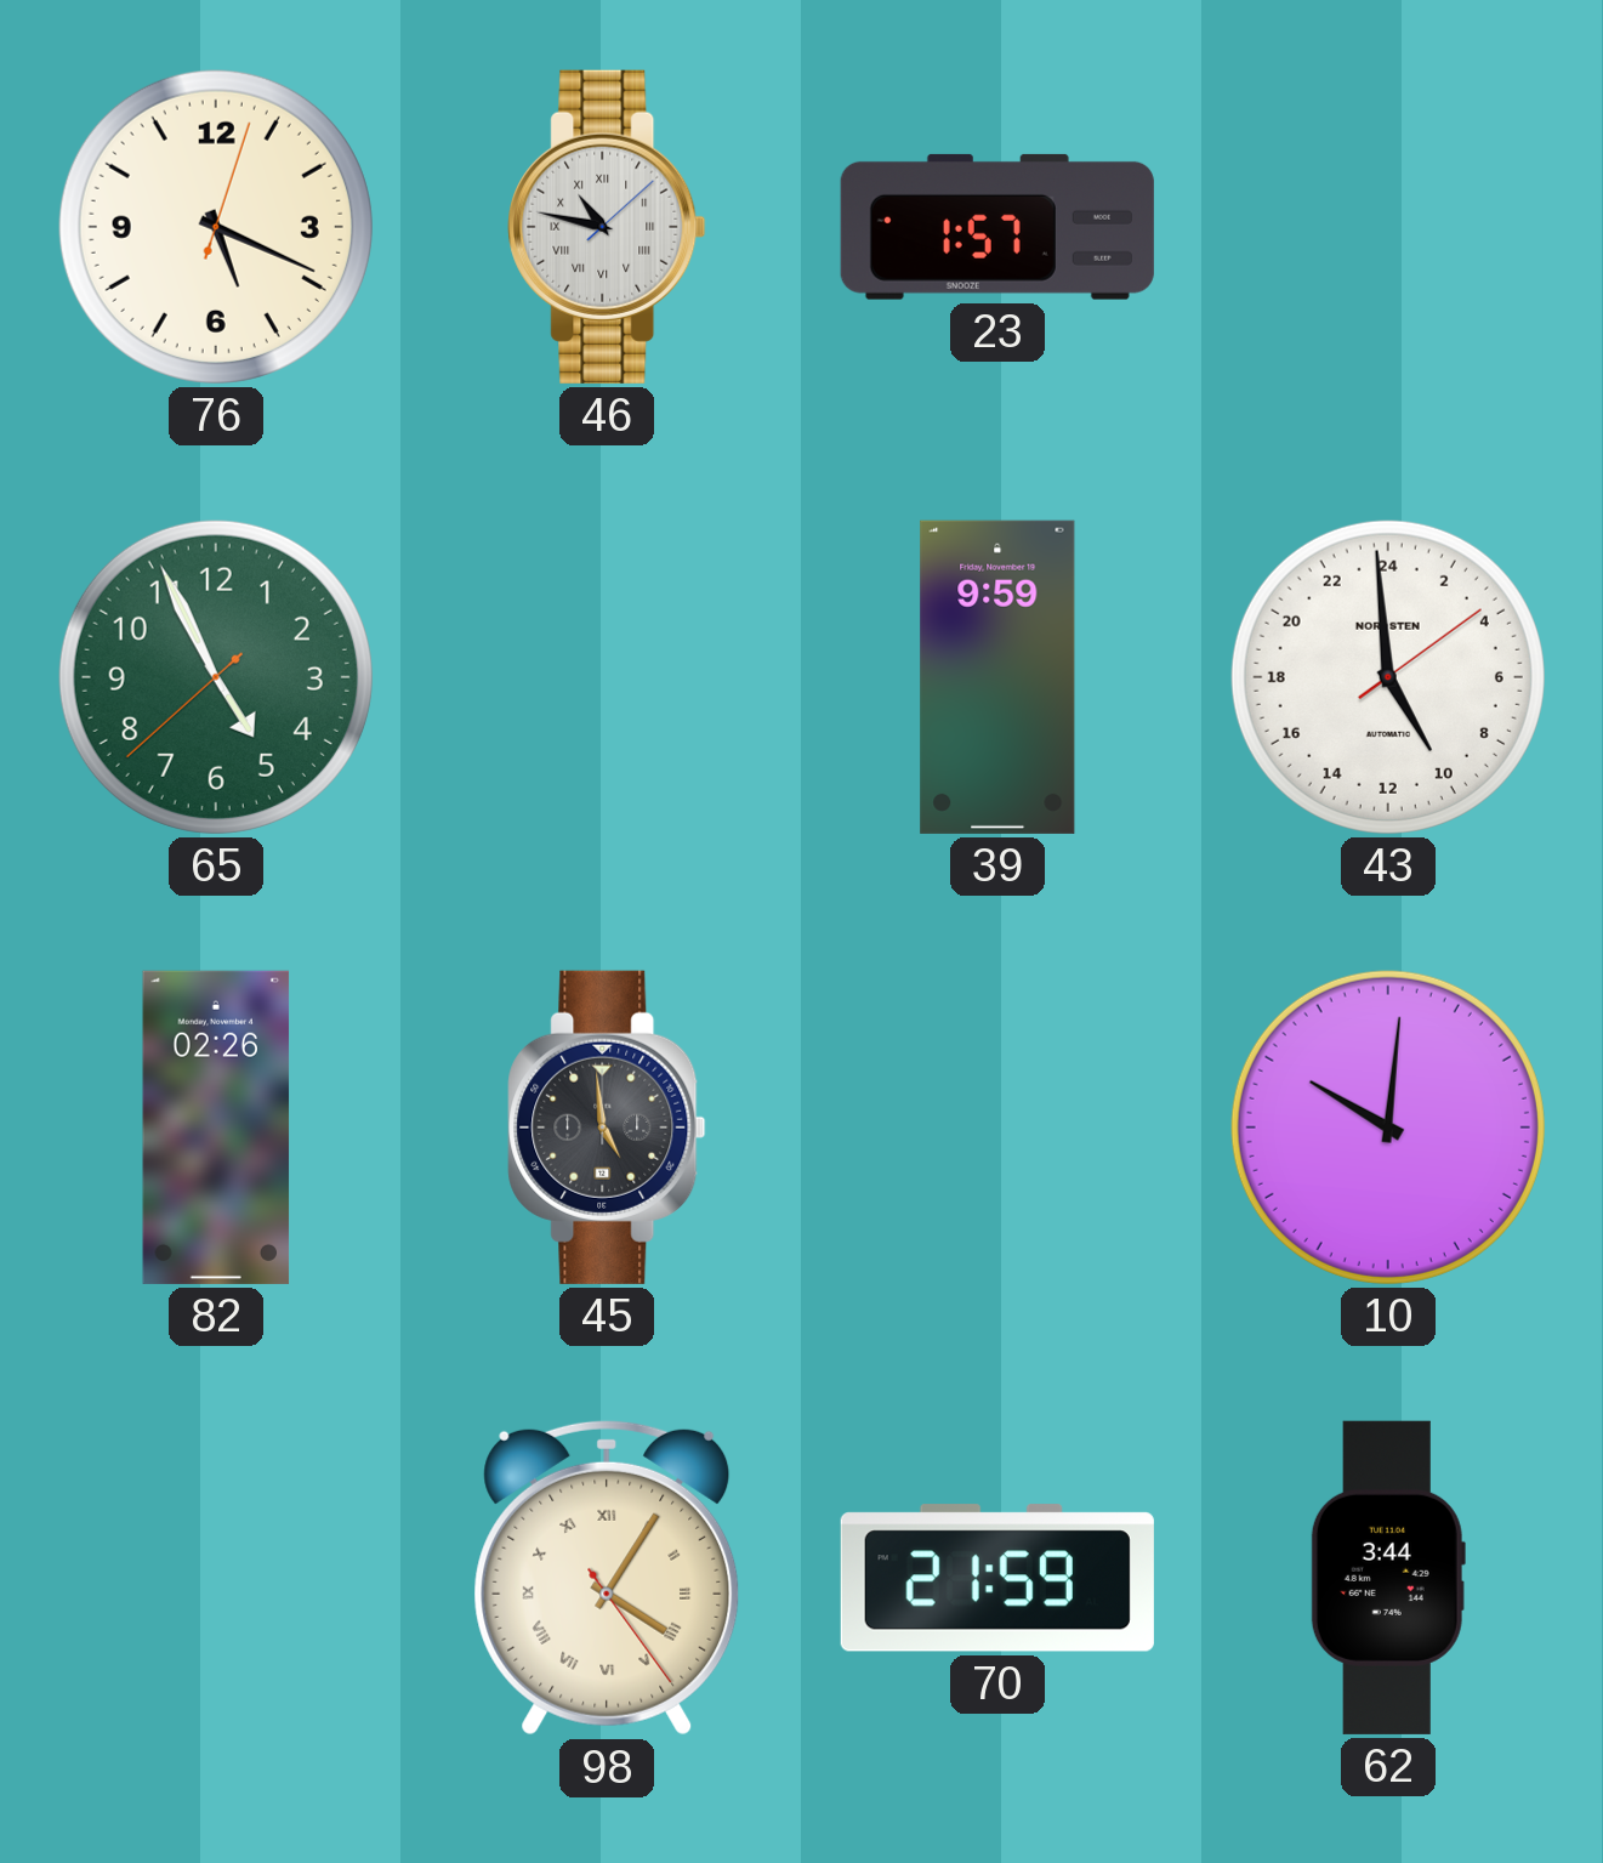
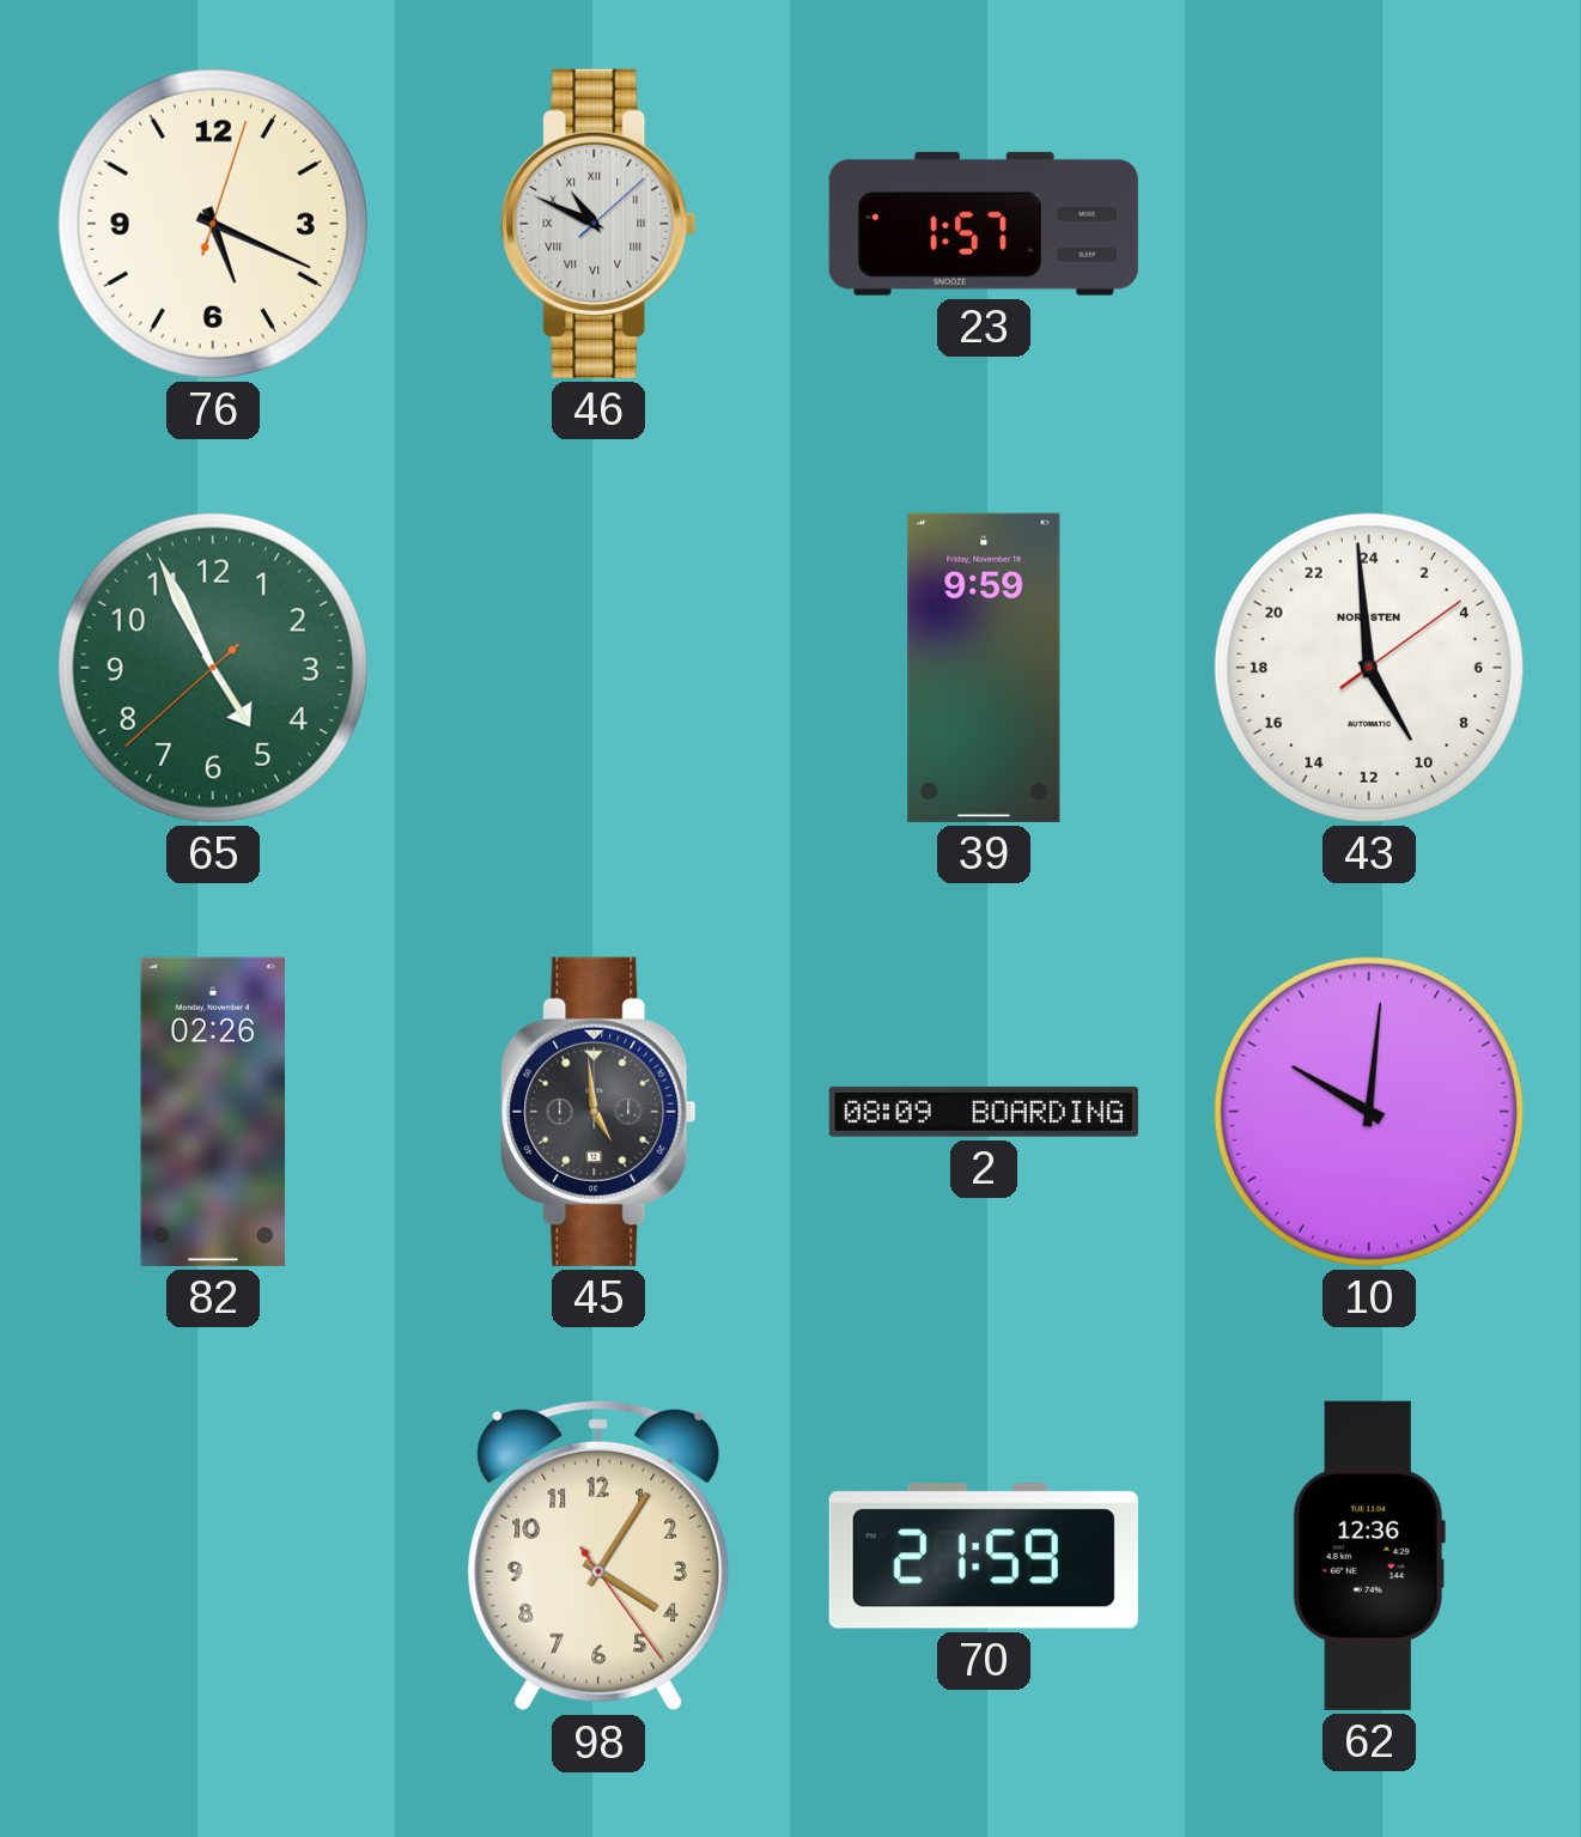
46: 10:47 -> 10:49 (598, 224)
2: none -> 08:09 (984, 1112)
98 numerals: Roman -> Arabic (598, 1556)
62: 3:44 -> 12:36 (1369, 1556)
